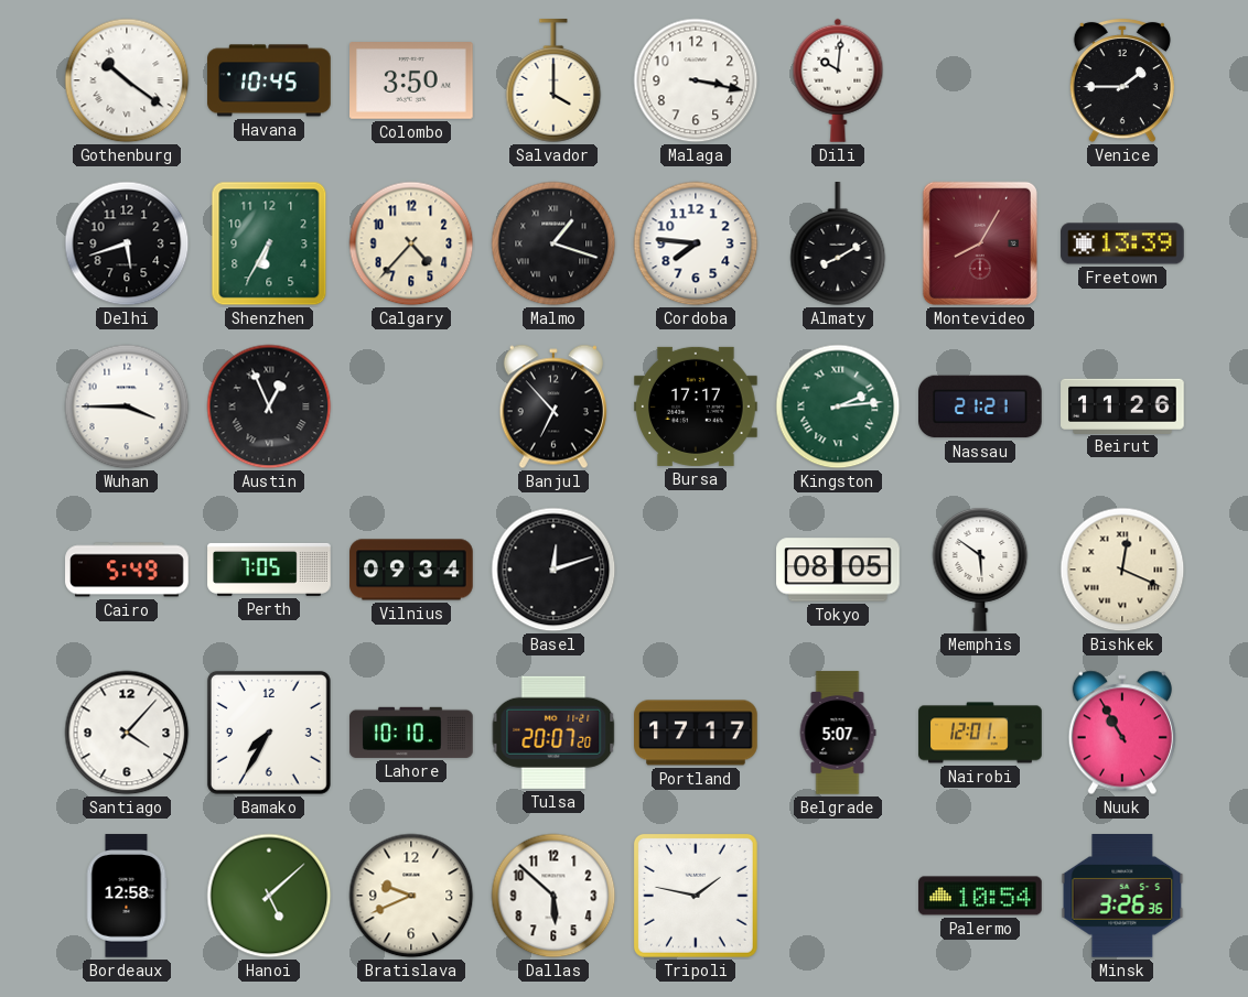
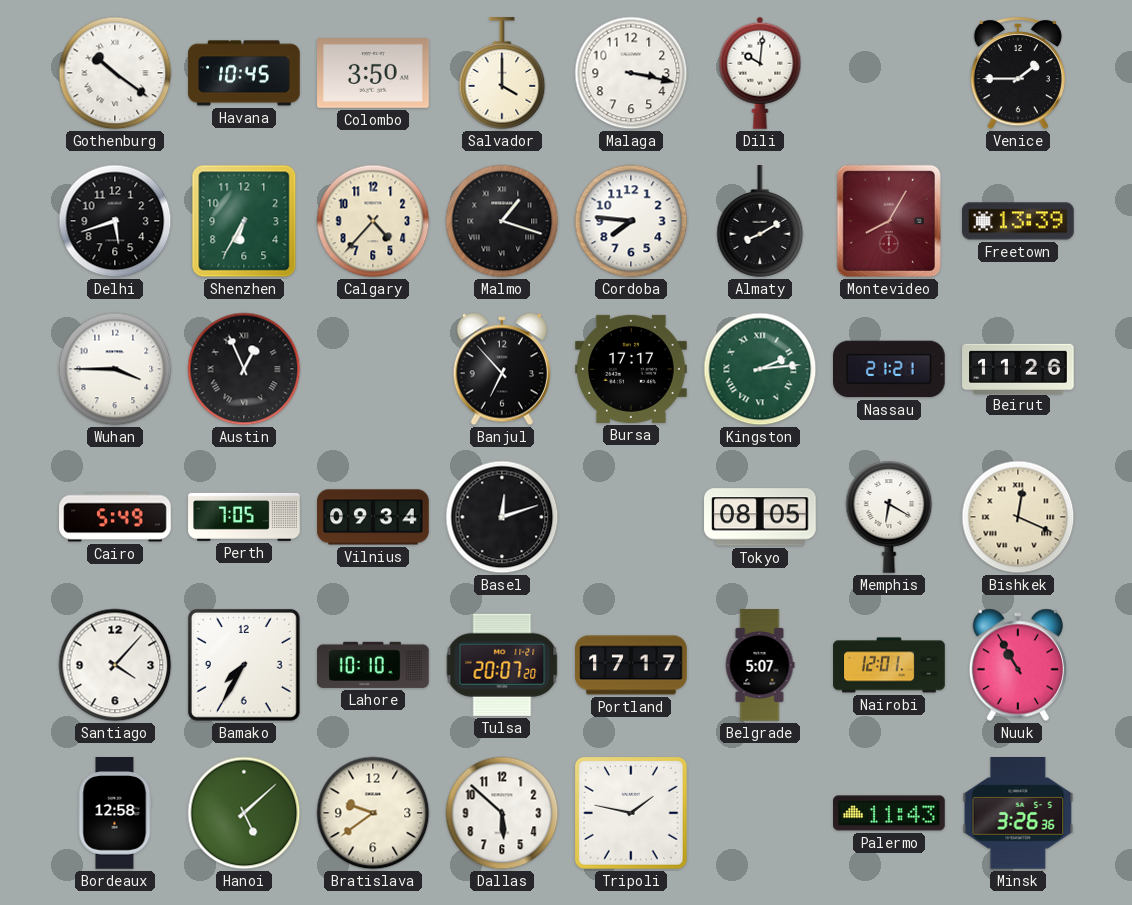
Memphis: 5:51 -> 6:20 (889, 517)
Bratislava: 9:41 -> 9:39 (373, 813)
Palermo: 10:54 -> 11:43 (889, 813)
